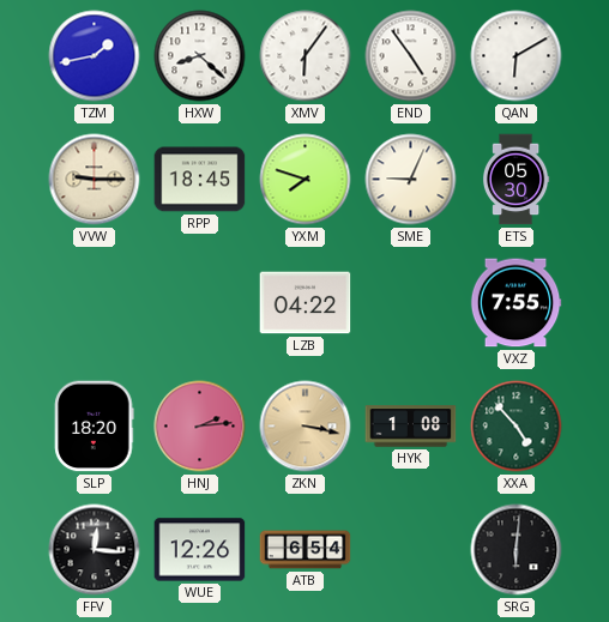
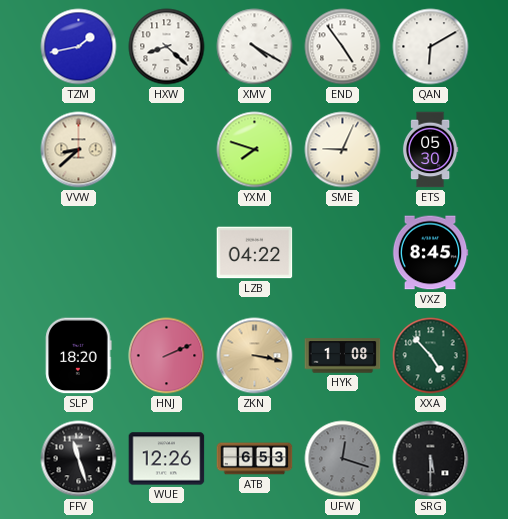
XMV: 6:06 -> 4:20 (255, 47)
VVW: 9:15 -> 8:38 (79, 150)
RPP: 18:45 -> none (200, 180)
VXZ: 7:55 -> 8:45 (430, 253)
HNJ: 2:14 -> 2:11 (167, 356)
FFV: 12:16 -> 11:27 (79, 459)
ATB: 6:54 -> 6:53 (255, 459)
UFW: none -> 12:18 (343, 459)
SRG: 6:01 -> 5:30 (431, 459)
